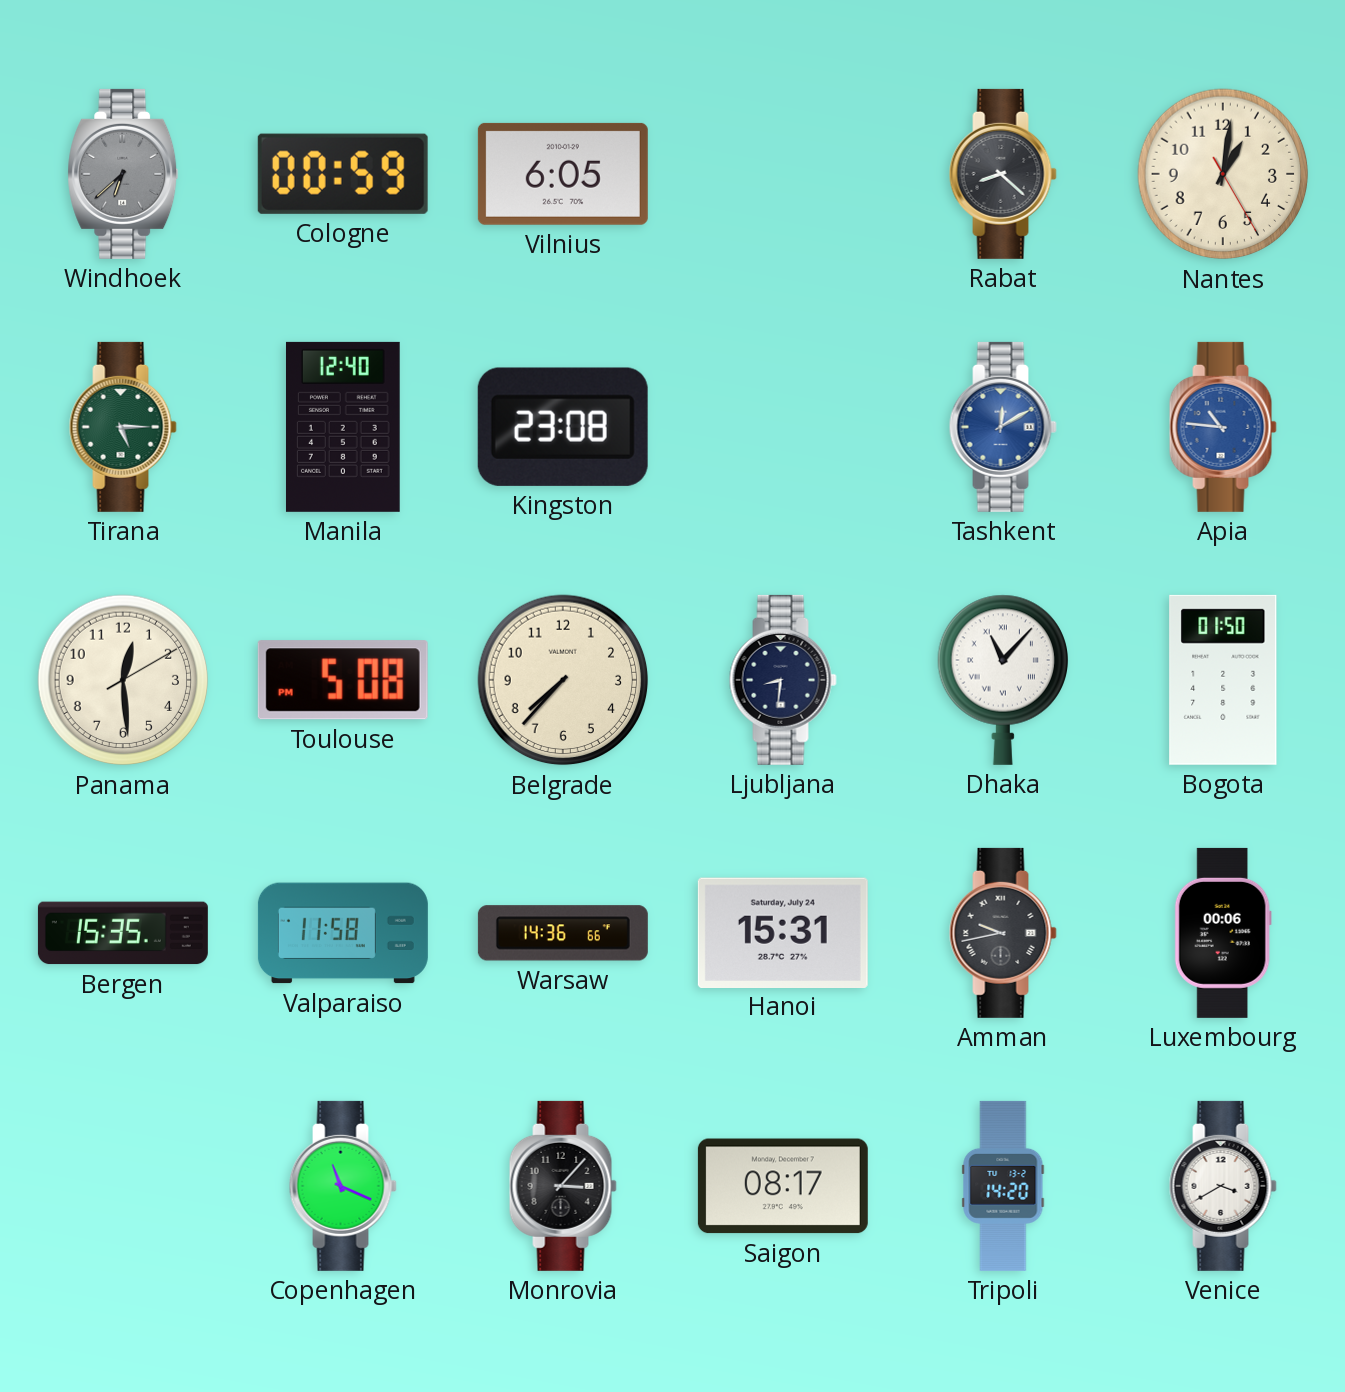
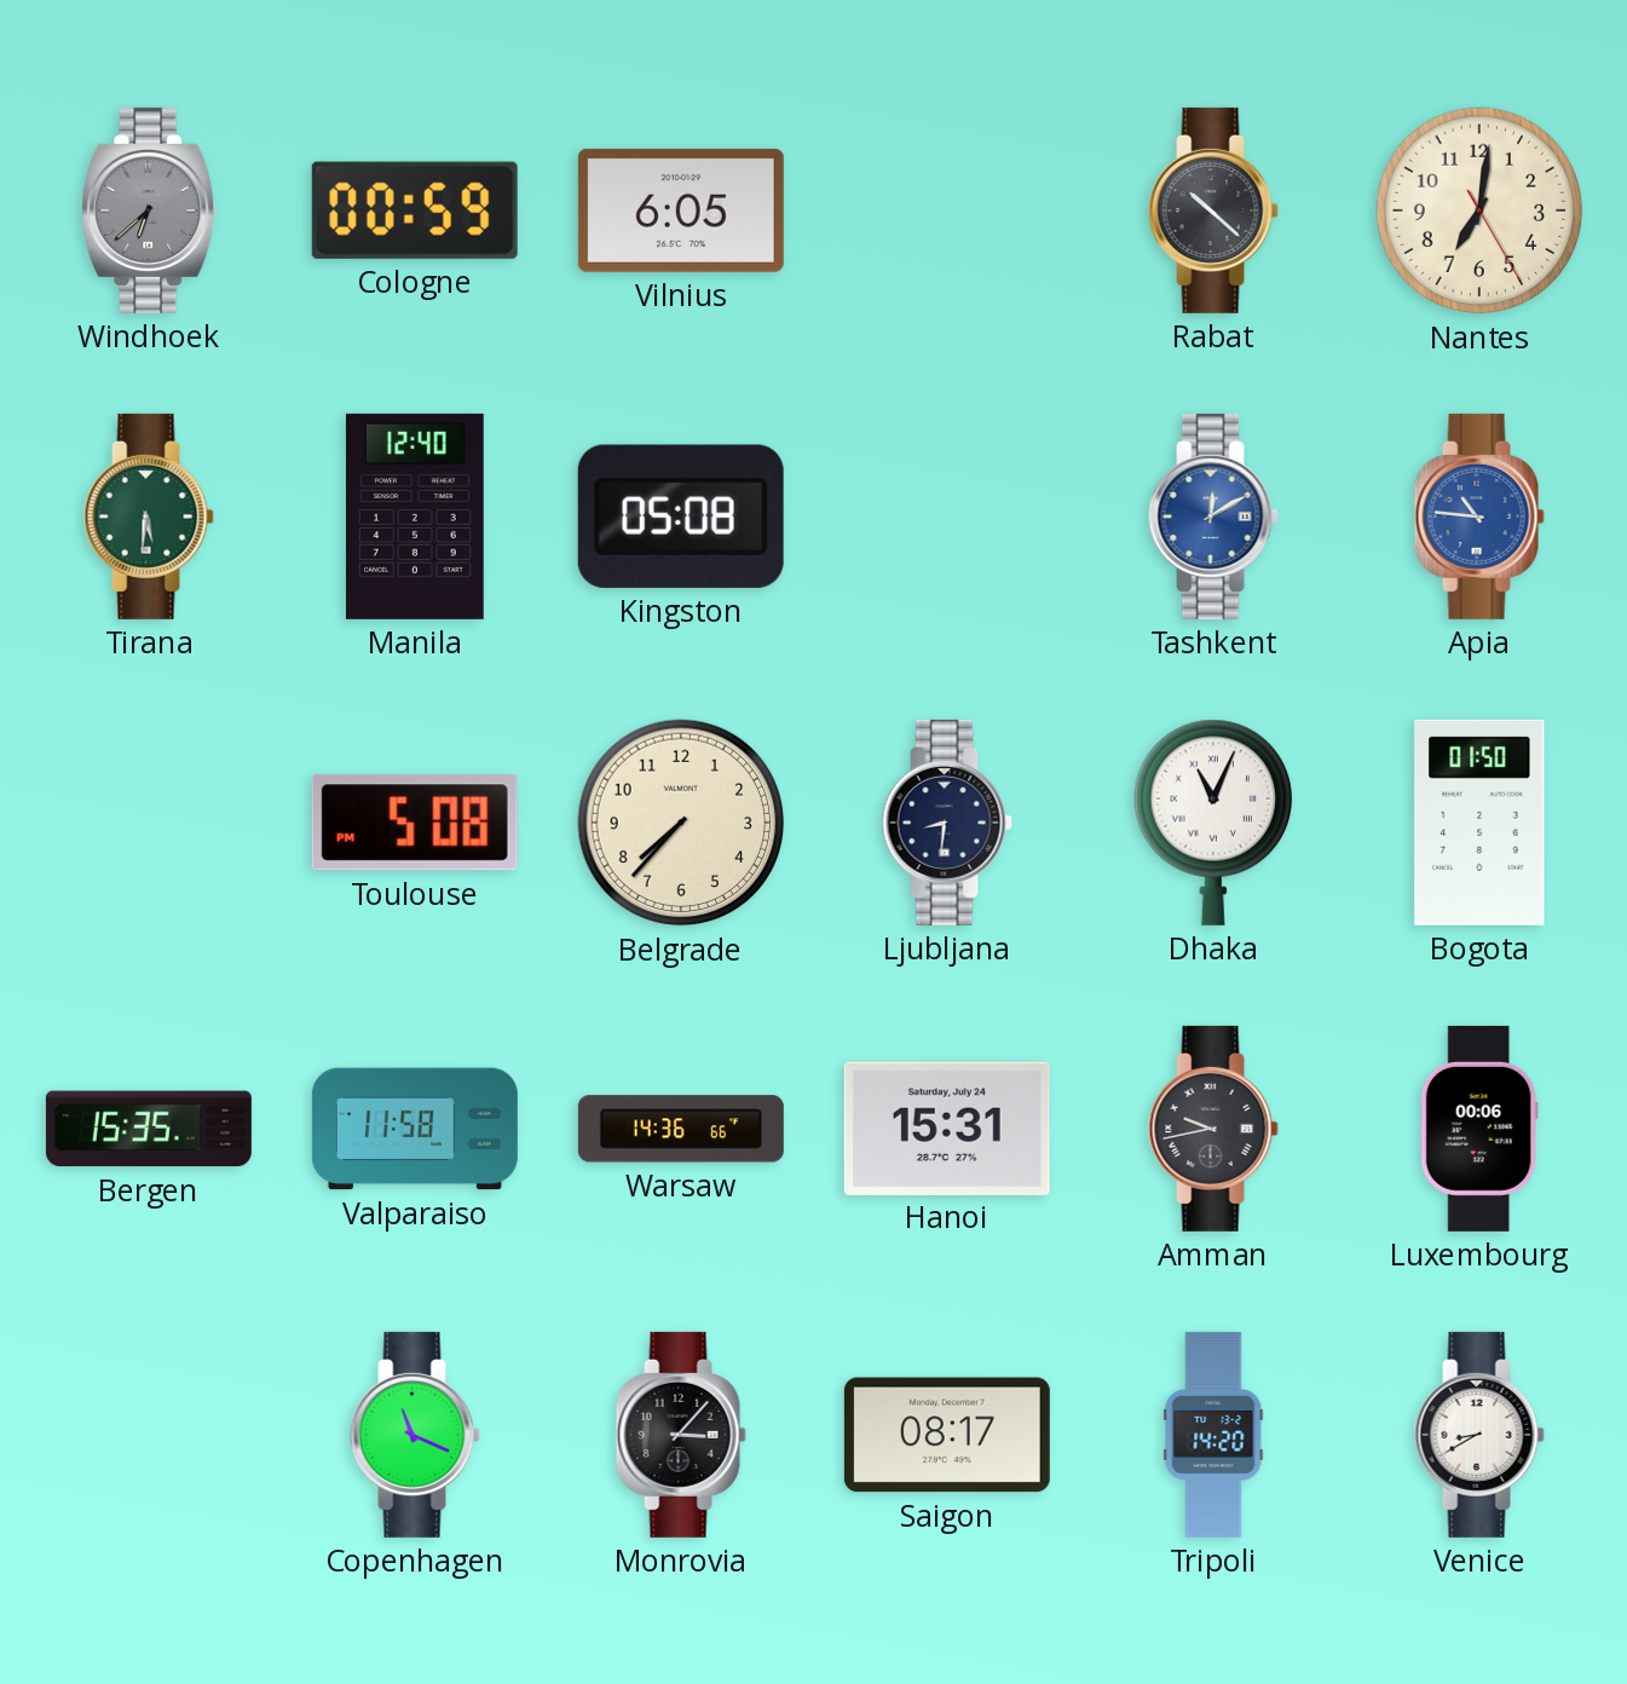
Rabat: 8:22 -> 10:22 (1213, 211)
Nantes: 1:01 -> 7:01 (1479, 211)
Tirana: 5:15 -> 5:31 (149, 517)
Kingston: 23:08 -> 05:08 (681, 517)
Panama: 12:29 -> none (123, 680)
Dhaka: 11:07 -> 11:04 (1212, 823)
Venice: 3:40 -> 8:40 (1479, 1435)
